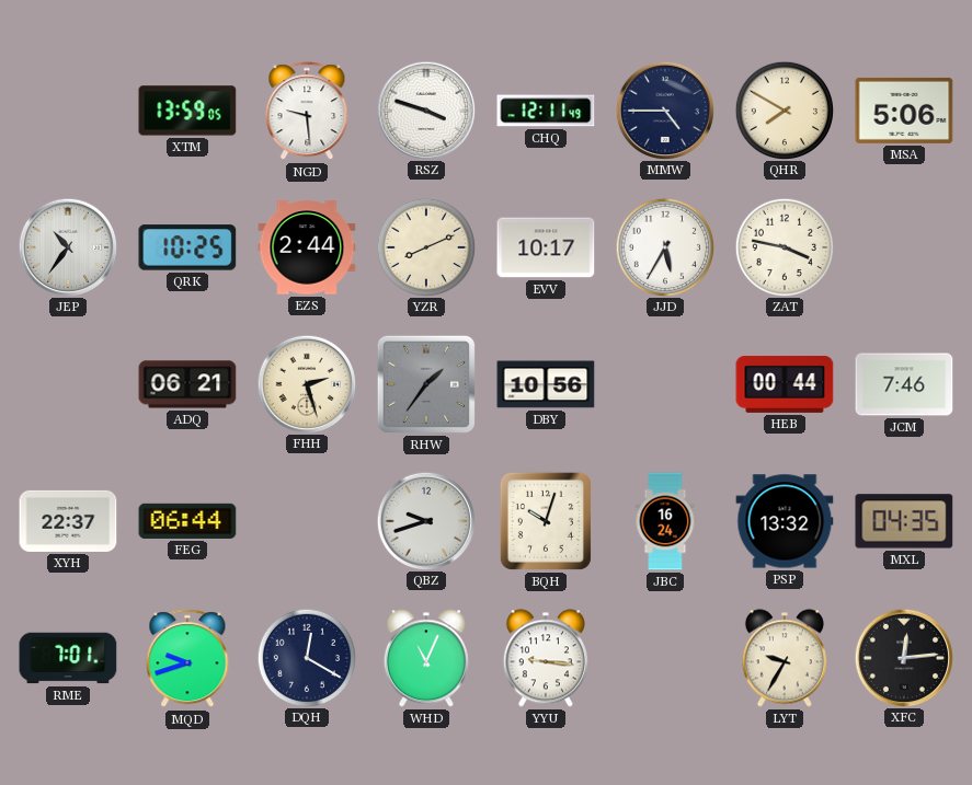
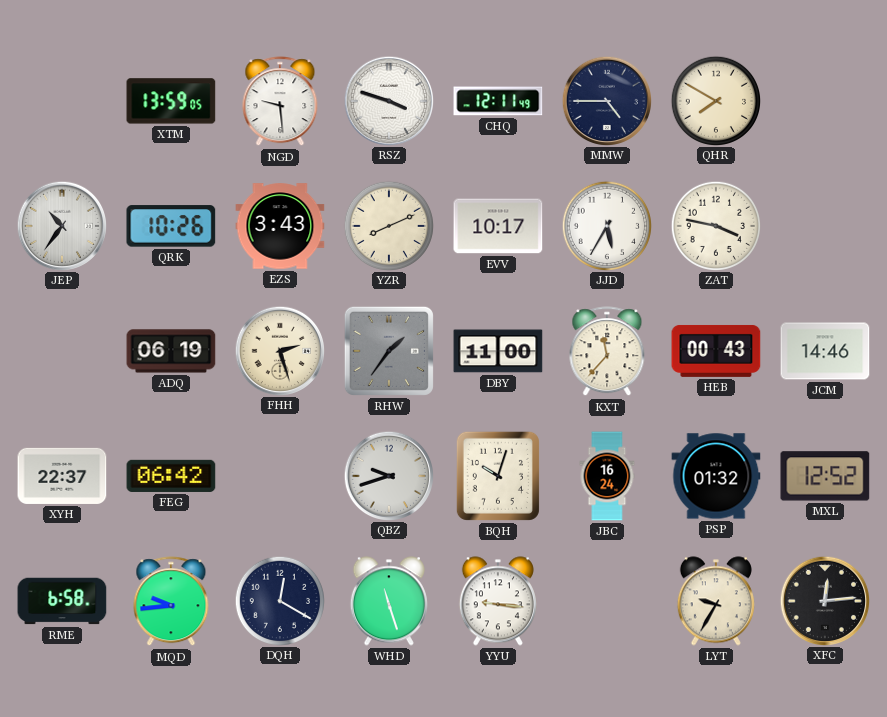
MSA: 5:06 -> none (904, 111)
QRK: 10:25 -> 10:26 (171, 226)
EZS: 2:44 -> 3:43 (280, 226)
ADQ: 06:21 -> 06:19 (171, 351)
DBY: 10:56 -> 11:00 (498, 351)
KXT: none -> 11:37 (607, 352)
HEB: 00:44 -> 00:43 (716, 351)
JCM: 7:46 -> 14:46 (825, 351)
FEG: 06:44 -> 06:42 (171, 476)
PSP: 13:32 -> 01:32 (716, 476)
MXL: 04:35 -> 12:52 (825, 476)
RME: 7:01 -> 6:58 (62, 601)
MQD: 9:42 -> 9:44 (171, 602)
WHD: 11:04 -> 11:27 (389, 601)
